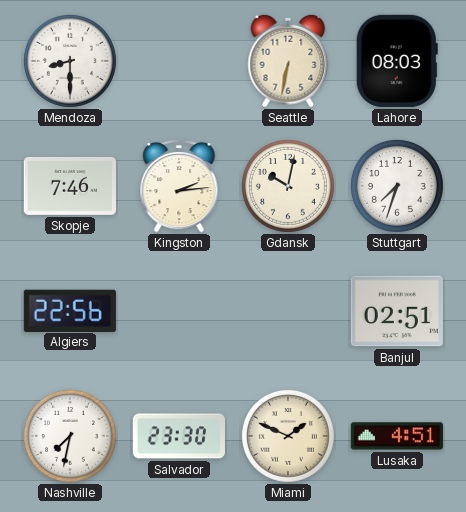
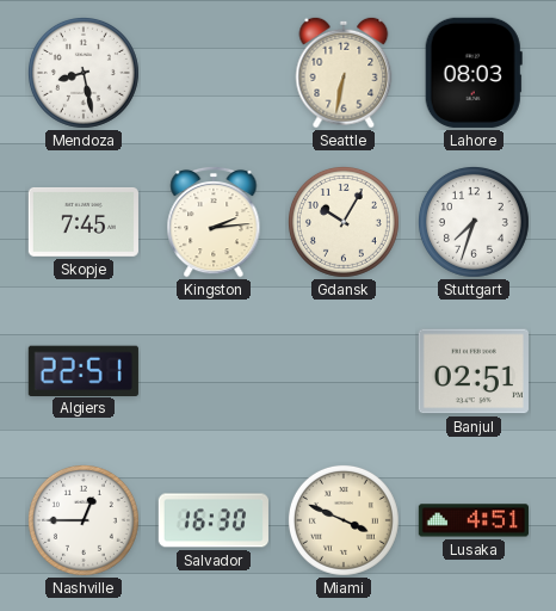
Mendoza: 8:30 -> 8:28 (84, 73)
Skopje: 7:46 -> 7:45 (84, 222)
Gdansk: 10:02 -> 10:05 (344, 222)
Algiers: 22:56 -> 22:51 (84, 370)
Nashville: 7:32 -> 12:45 (84, 520)
Salvador: 23:30 -> 16:30 (214, 520)
Miami: 1:49 -> 3:49 (344, 520)
